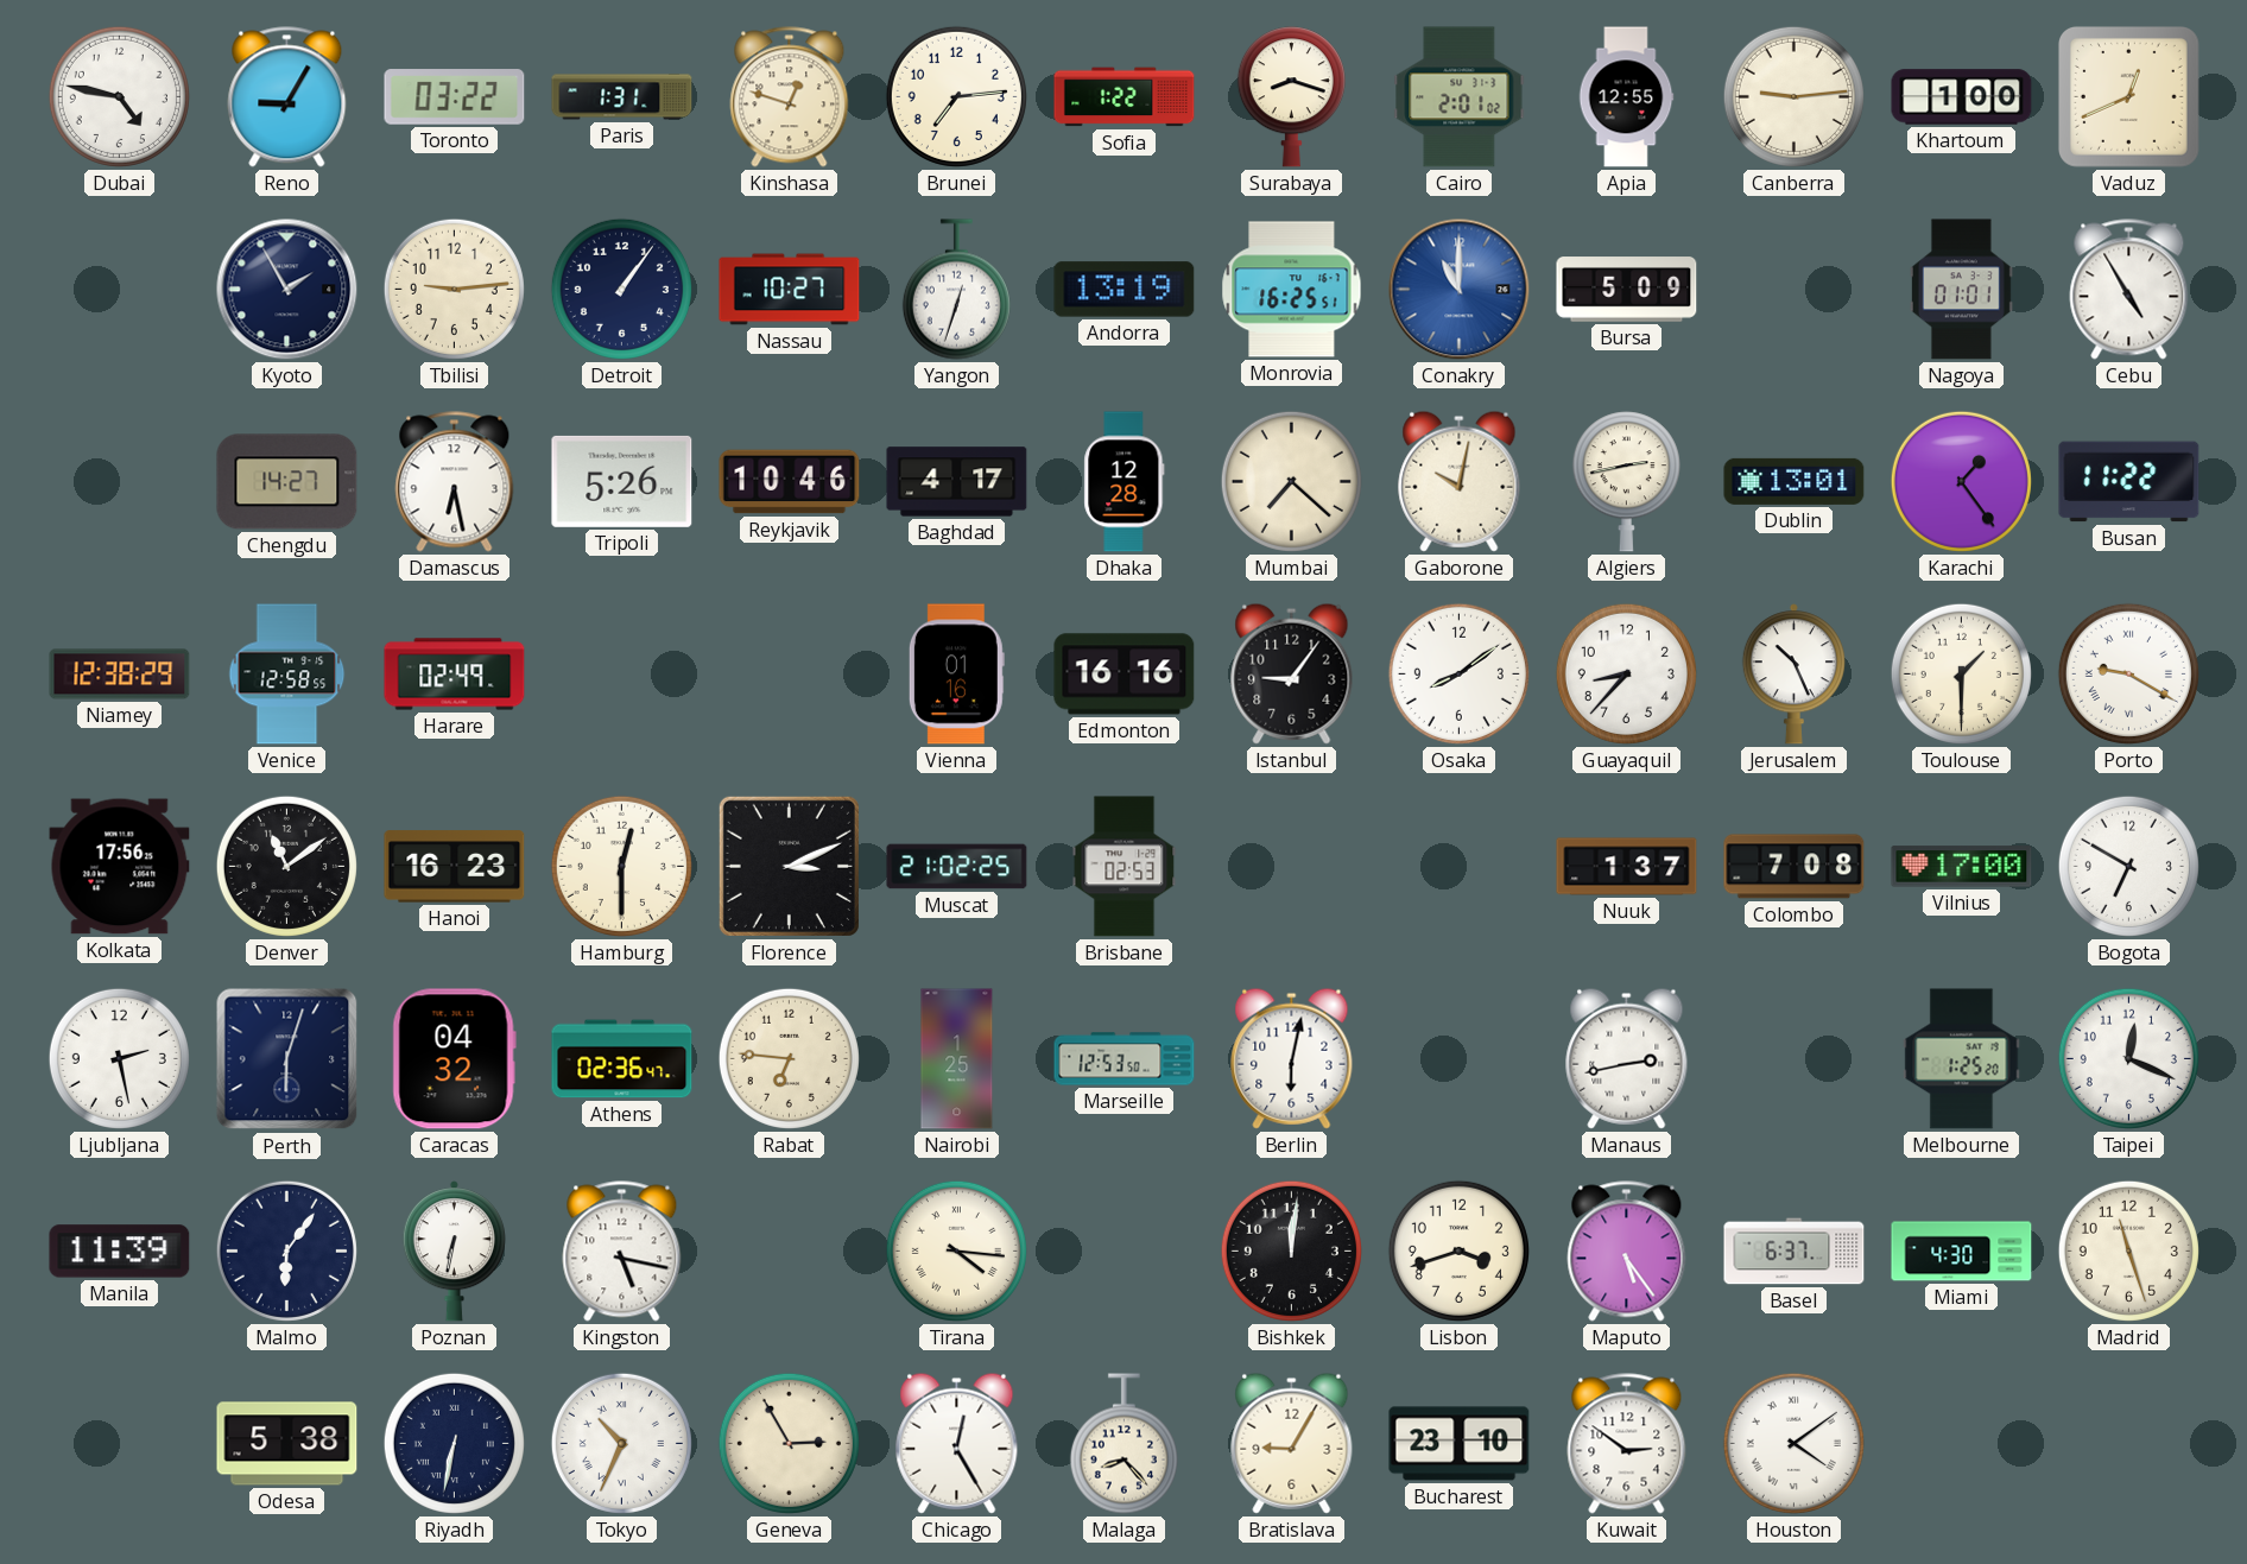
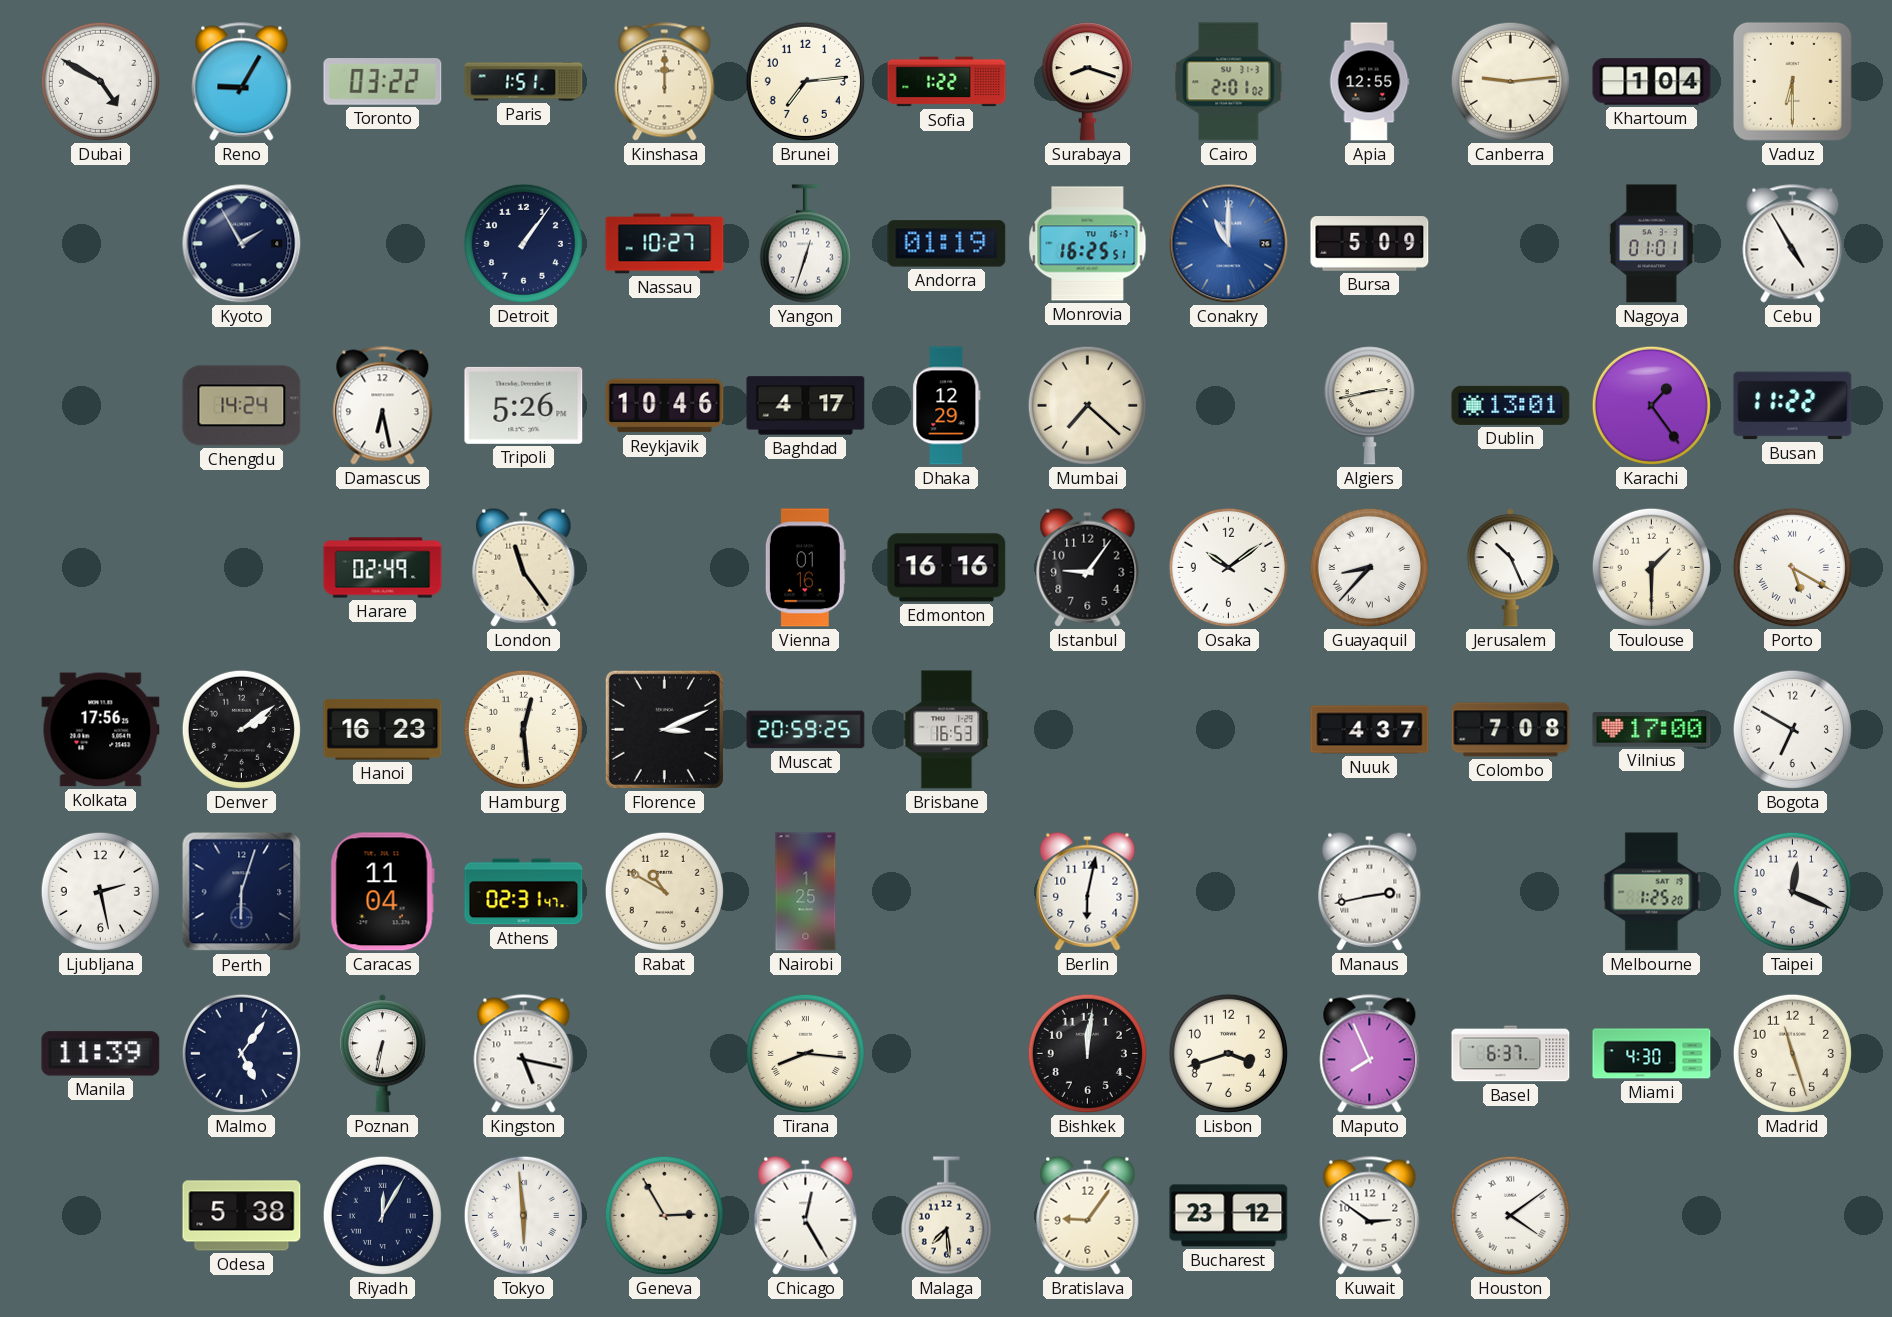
Dubai: 4:47 -> 4:50 (100, 81)
Paris: 1:31 -> 1:51 (524, 82)
Kinshasa: 12:48 -> 12:00 (665, 82)
Khartoum: 1:00 -> 1:04 (1652, 82)
Vaduz: 12:41 -> 6:30 (1792, 81)
Tbilisi: 9:14 -> none (454, 289)
Andorra: 13:19 -> 01:19 (947, 244)
Chengdu: 14:27 -> 14:24 (242, 406)
Dhaka: 12:28 -> 12:29 (947, 406)
Gaborone: 10:02 -> none (1460, 481)
Niamey: 12:38 -> none (120, 675)
Venice: 12:58 -> none (287, 675)
London: none -> 11:24 (524, 567)
Osaka: 8:09 -> 10:09 (1228, 567)
Guayaquil numerals: Arabic -> Roman (1369, 567)
Porto: 9:20 -> 5:20 (1792, 567)
Denver: 11:09 -> 2:09 (241, 729)
Hamburg: 12:30 -> 12:29 (523, 729)
Muscat: 21:02 -> 20:59 (806, 730)
Brisbane: 02:53 -> 16:53 (947, 730)
Nuuk: 1:37 -> 4:37 (1370, 730)
Caracas: 04:32 -> 11:04 (382, 892)
Athens: 02:36 -> 02:31 (524, 892)
Rabat: 6:46 -> 10:50 (664, 891)
Marseille: 12:53 -> none (1125, 1059)
Malmo: 6:06 -> 5:06 (241, 1053)
Tirana: 4:16 -> 8:16 (805, 1053)
Maputo: 5:24 -> 7:56 (1370, 1054)
Riyadh: 6:32 -> 12:05 (382, 1215)
Tokyo: 10:34 -> 5:59 (523, 1215)
Malaga: 8:23 -> 7:29 (946, 1216)
Bratislava: 9:05 -> 9:06 (1088, 1215)
Bucharest: 23:10 -> 23:12 (1229, 1216)
